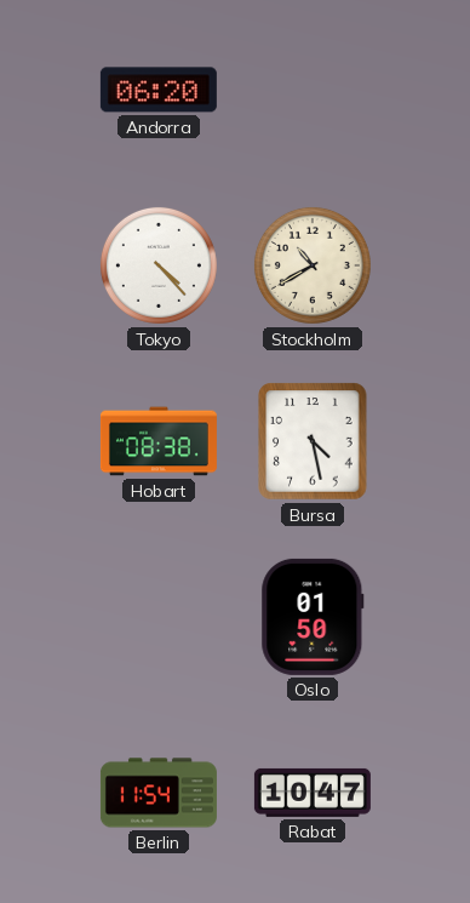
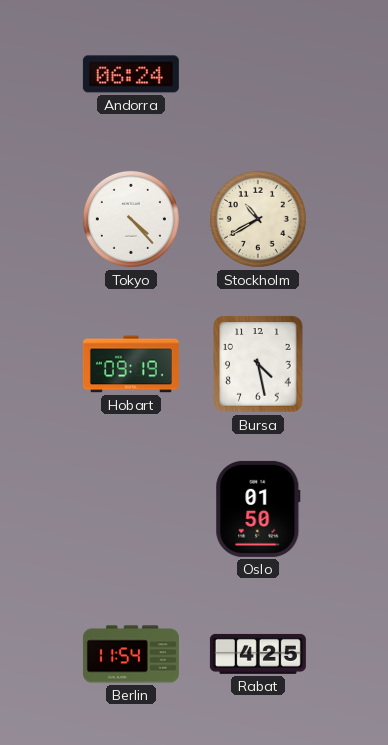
Andorra: 06:20 -> 06:24 (131, 74)
Hobart: 08:38 -> 09:19 (131, 364)
Rabat: 10:47 -> 4:25 (258, 654)
